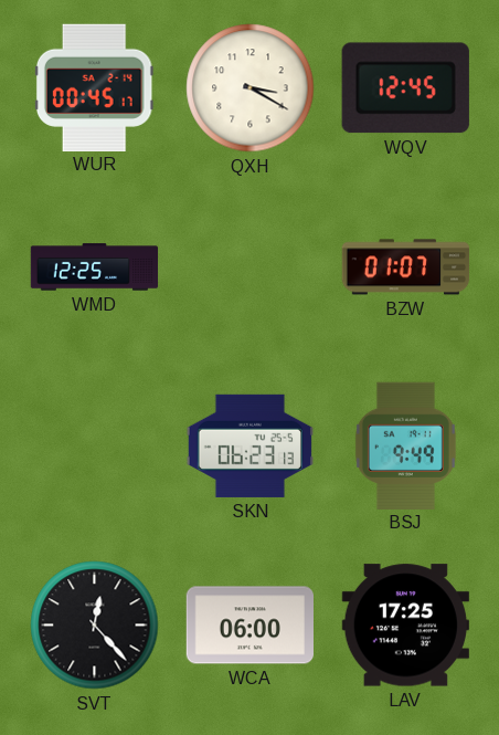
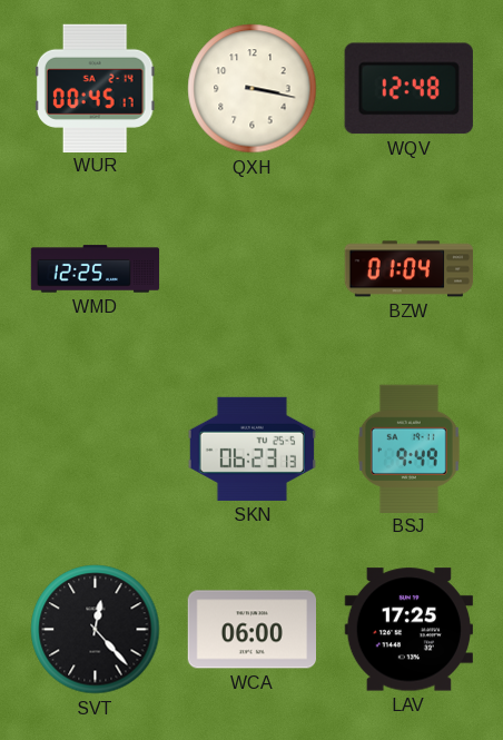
QXH: 3:20 -> 3:17 (253, 89)
WQV: 12:45 -> 12:48 (408, 89)
BZW: 01:07 -> 01:04 (410, 269)
